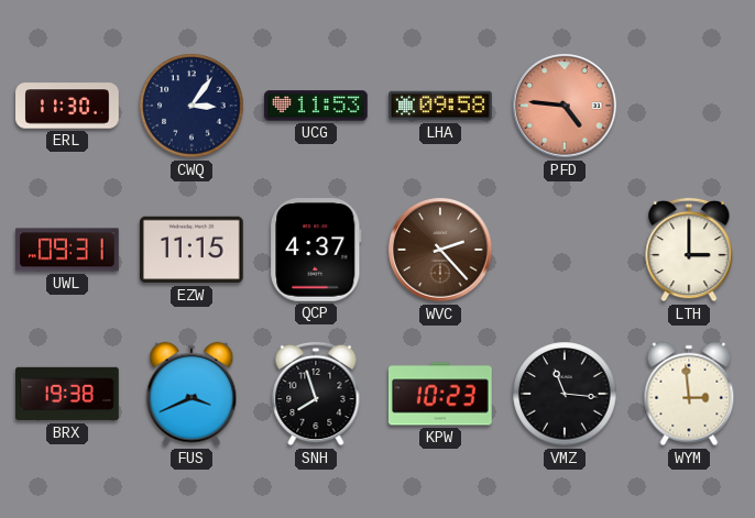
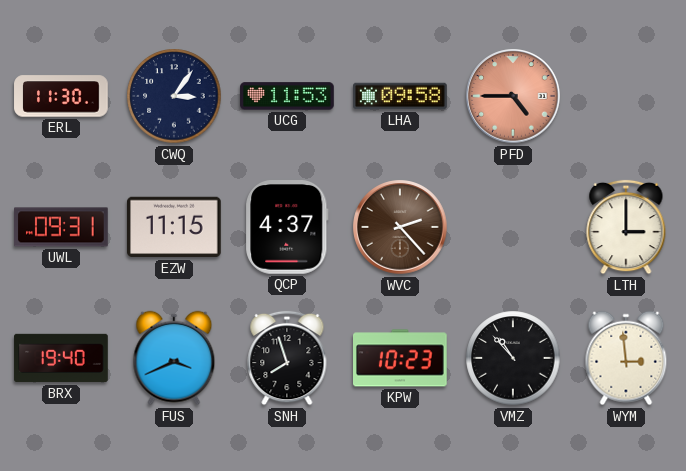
PFD: 4:46 -> 4:45 (513, 96)
BRX: 19:38 -> 19:40 (61, 358)
VMZ: 11:16 -> 10:53 (513, 358)
